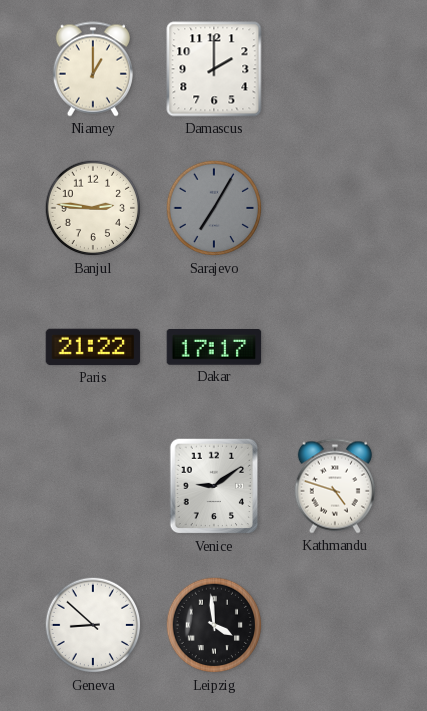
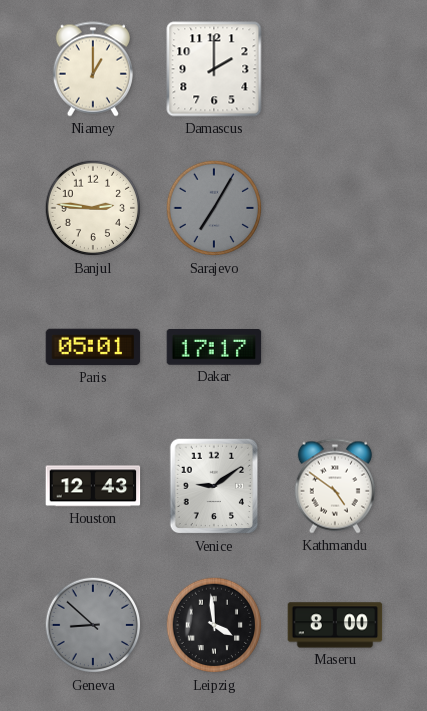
Paris: 21:22 -> 05:01 (93, 347)
Houston: none -> 12:43 (93, 486)
Kathmandu: 4:48 -> 4:51 (335, 486)
Geneva dial: white -> grey (93, 625)
Maseru: none -> 8:00 (335, 625)
